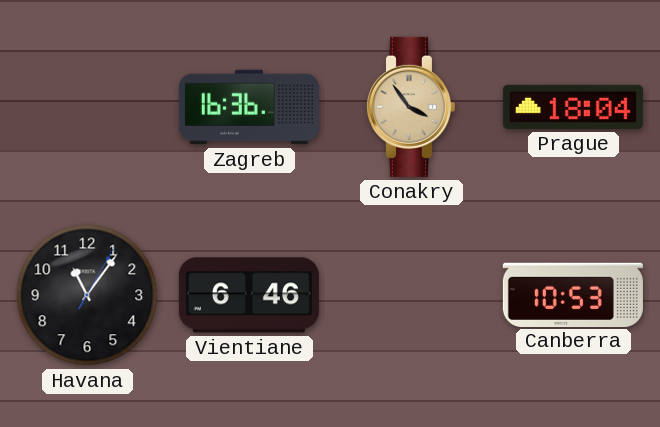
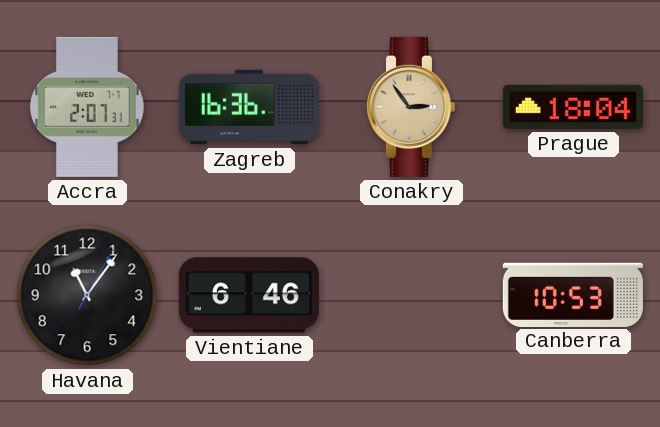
Accra: none -> 2:07 (87, 107)
Conakry: 3:54 -> 2:54 (410, 107)
